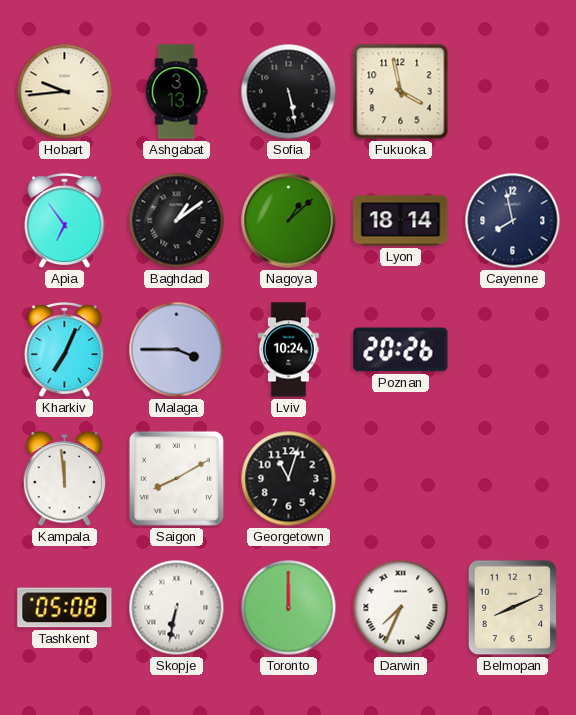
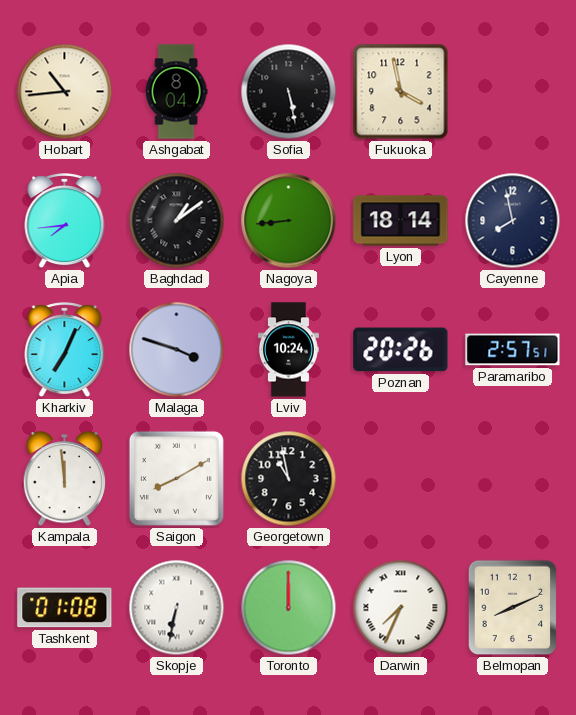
Hobart: 9:44 -> 10:44 (65, 92)
Ashgabat: 3:13 -> 8:04 (176, 92)
Apia: 6:54 -> 7:44 (65, 221)
Nagoya: 1:08 -> 8:44 (289, 221)
Malaga: 3:45 -> 3:48 (177, 350)
Paramaribo: none -> 2:57 (513, 350)
Georgetown: 11:03 -> 10:58 (289, 479)
Tashkent: 05:08 -> 01:08 (65, 608)
